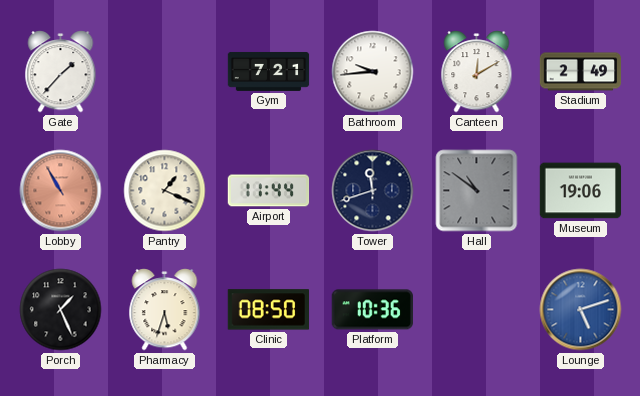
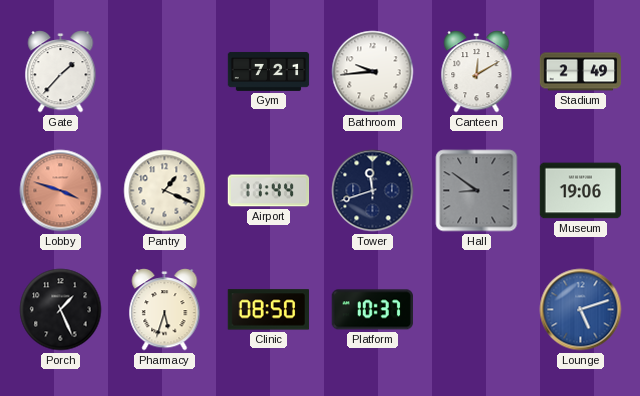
Lobby: 10:55 -> 3:48 (61, 191)
Hall: 10:51 -> 8:51 (477, 191)
Platform: 10:36 -> 10:37 (372, 310)
